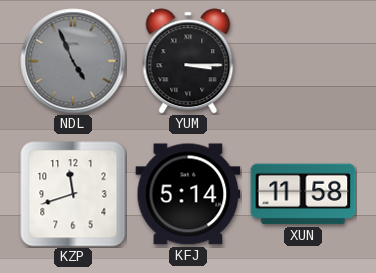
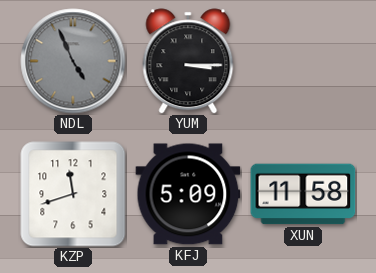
KFJ: 5:14 -> 5:09 (188, 194)
